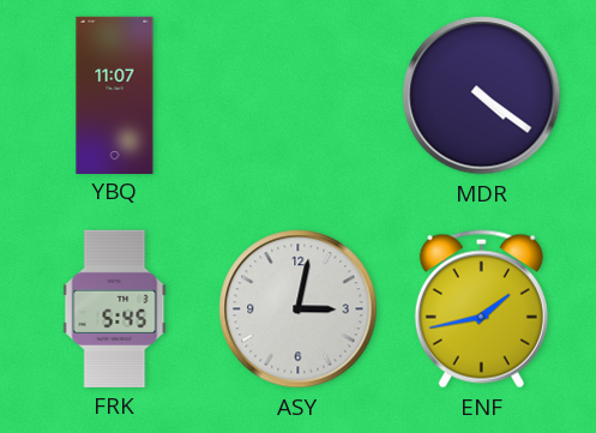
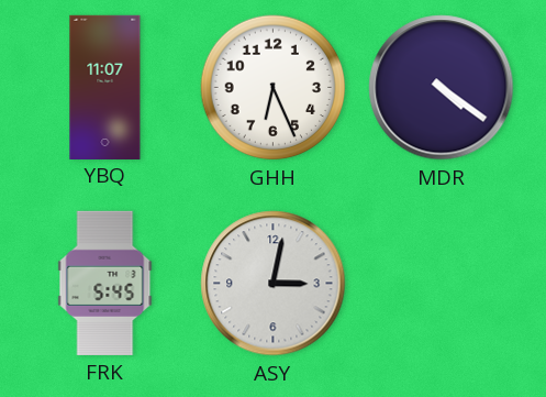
GHH: none -> 6:26 (274, 88)
ENF: 1:43 -> none (481, 309)
